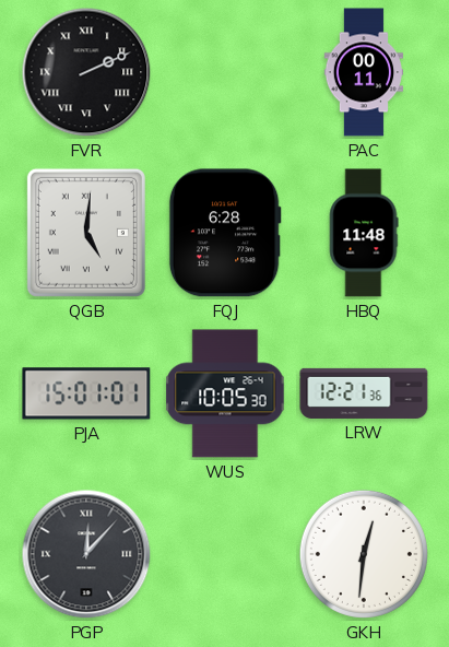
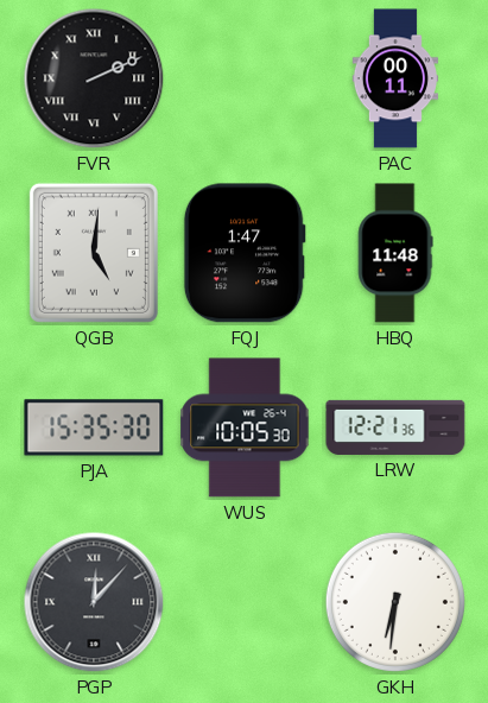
FQJ: 6:28 -> 1:47 (245, 253)
PJA: 15:01 -> 15:35 (94, 427)
GKH: 12:31 -> 6:31 (395, 602)
